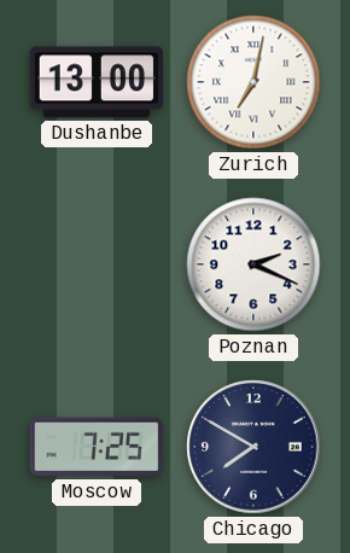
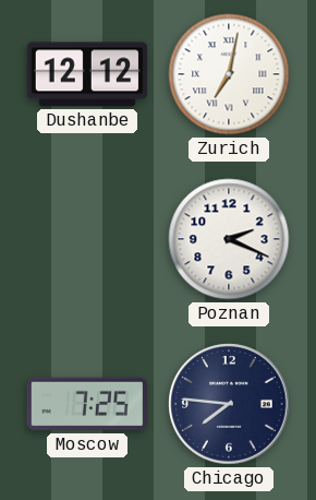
Dushanbe: 13:00 -> 12:12 (87, 74)
Chicago: 7:50 -> 7:46 (229, 404)
